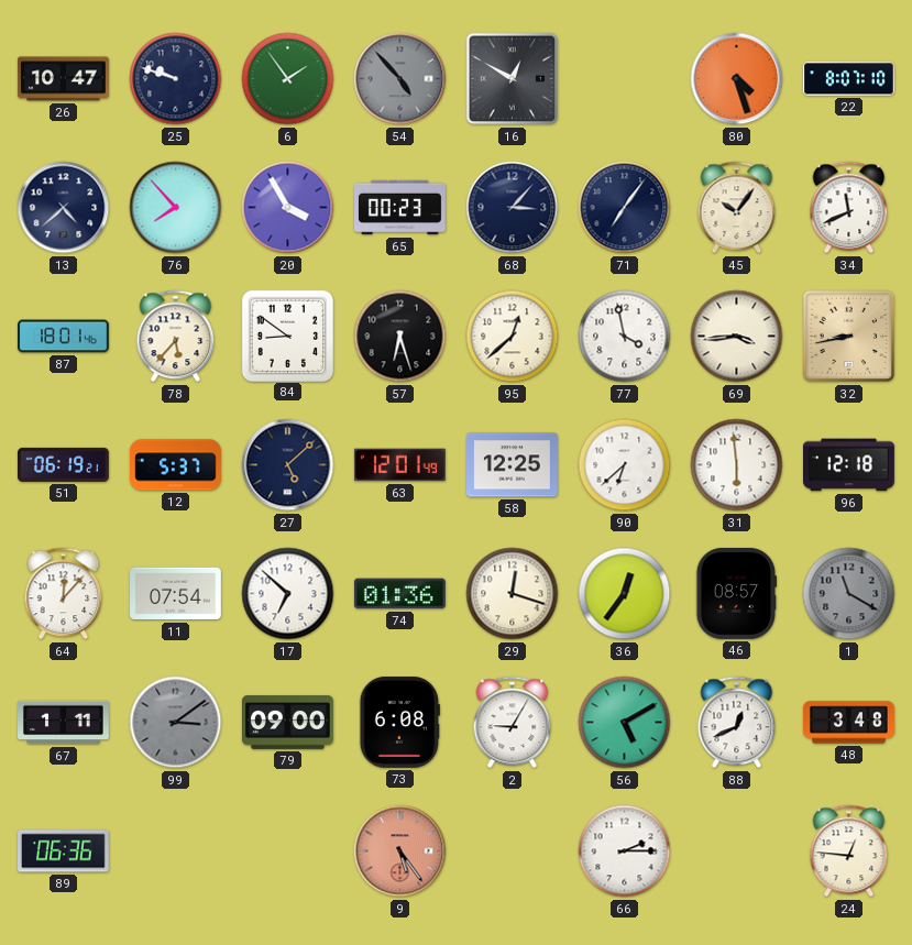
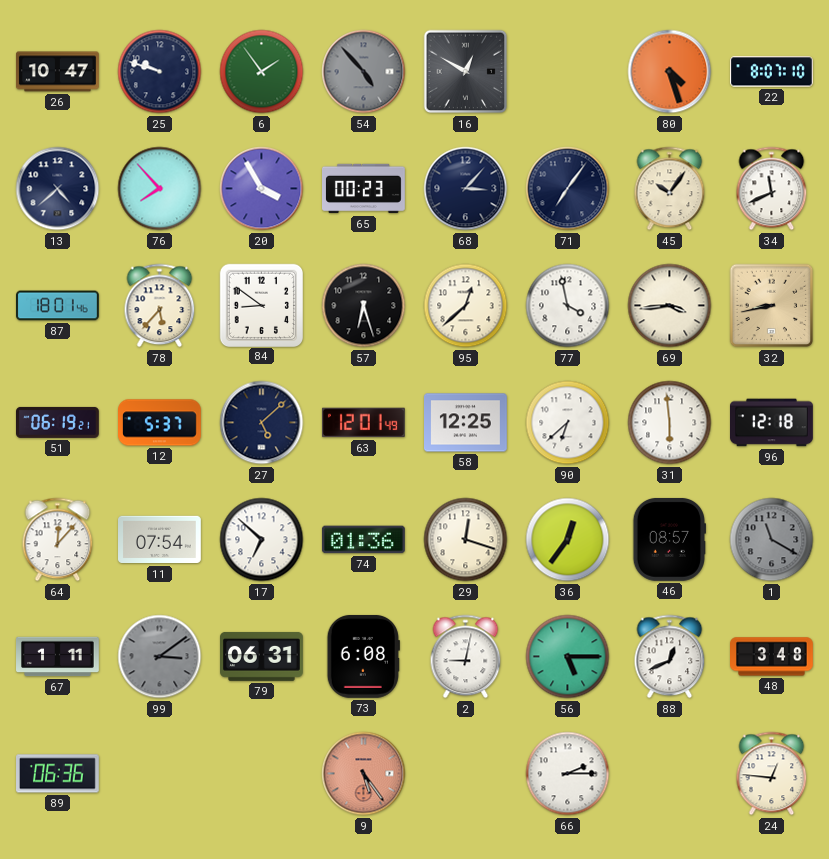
79: 09:00 -> 06:31 (262, 656)
2: 9:05 -> 9:02 (466, 657)
56: 5:10 -> 5:15 (568, 657)
